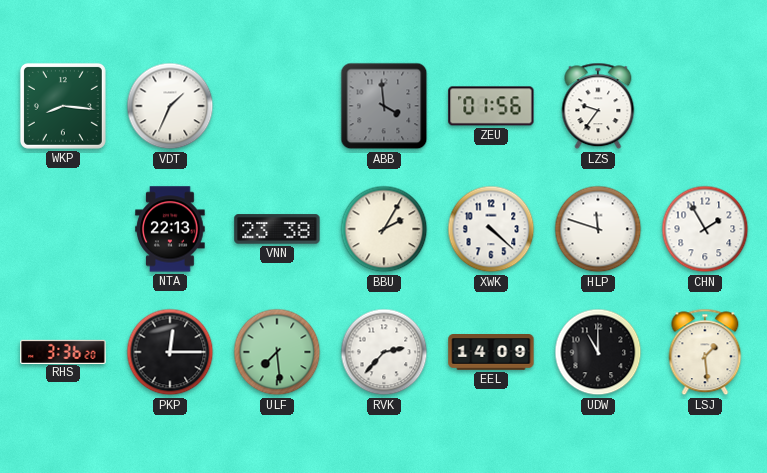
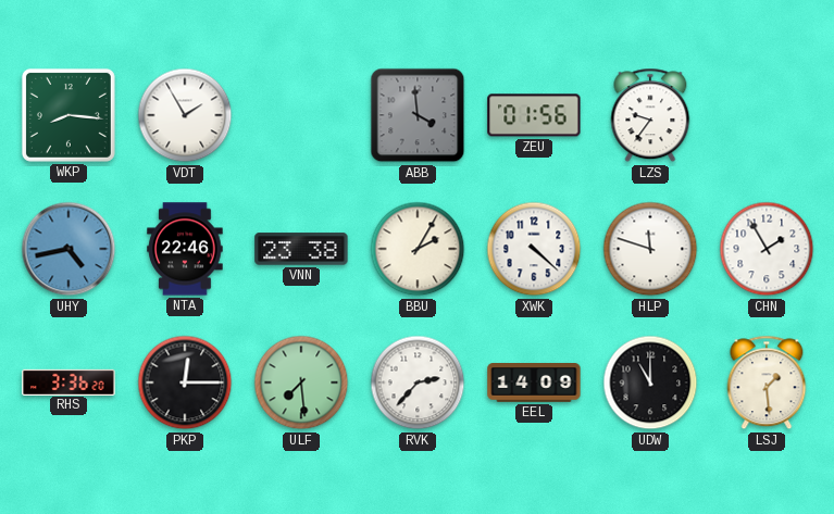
VDT: 1:34 -> 1:55 (185, 115)
UHY: none -> 4:43 (69, 249)
NTA: 22:13 -> 22:46 (185, 249)
